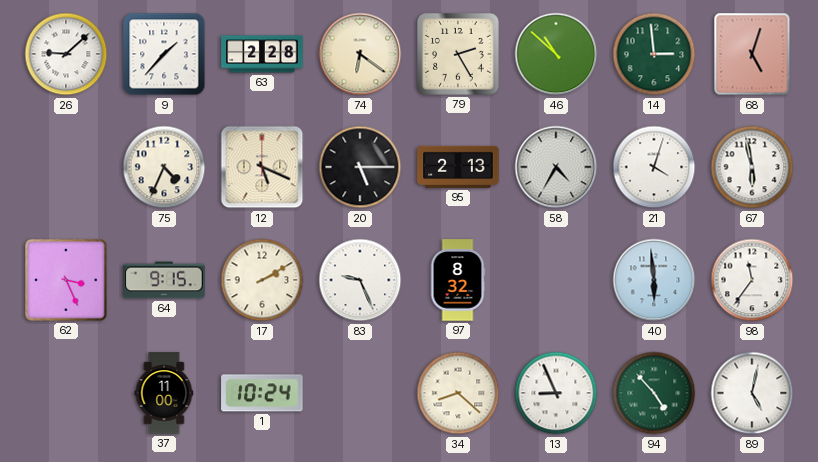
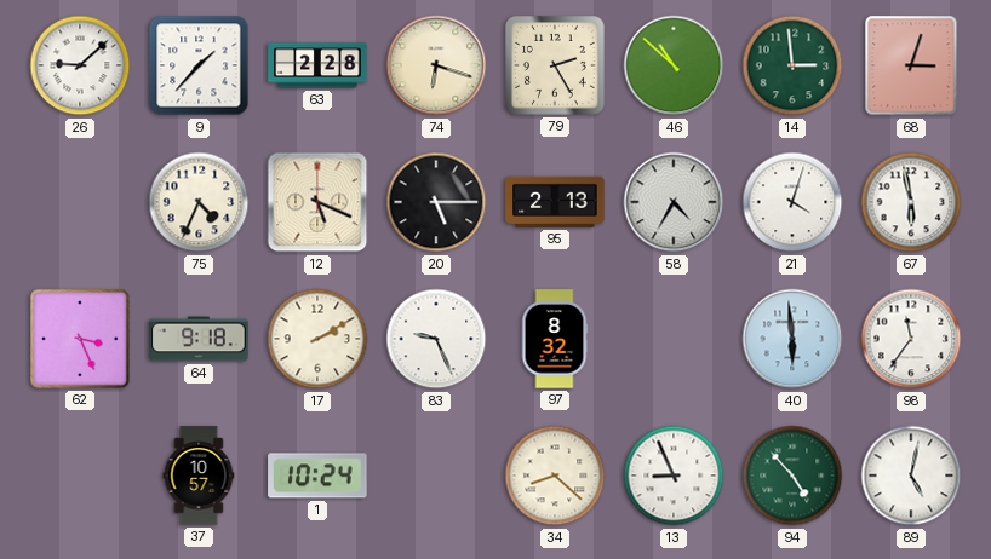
74: 6:21 -> 6:18 (436, 65)
68: 5:03 -> 3:03 (911, 65)
64: 9:15 -> 9:18 (199, 339)
37: 11:00 -> 10:57 (199, 476)
